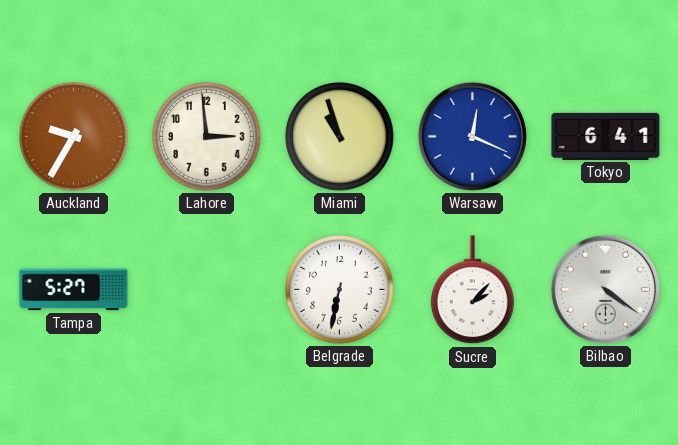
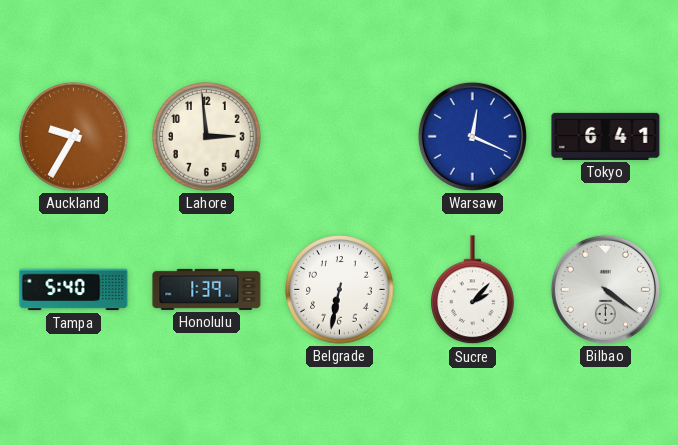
Miami: 10:57 -> none (340, 137)
Tampa: 5:27 -> 5:40 (74, 290)
Honolulu: none -> 1:39 (207, 289)
